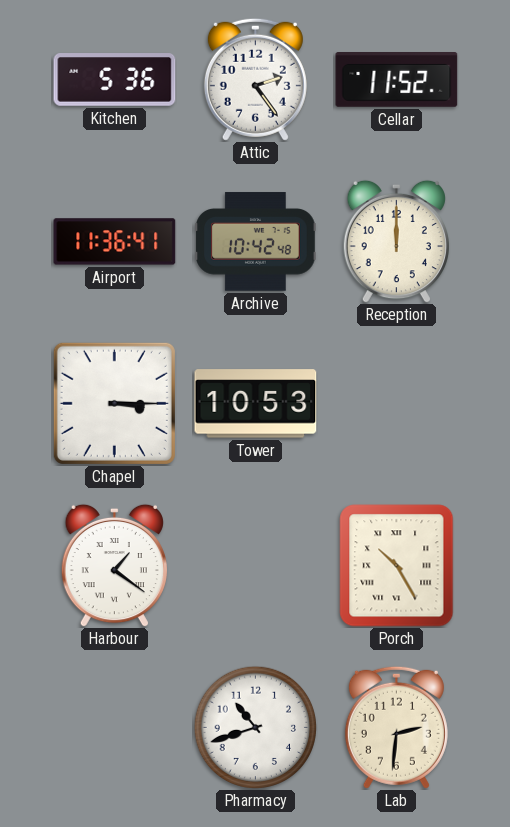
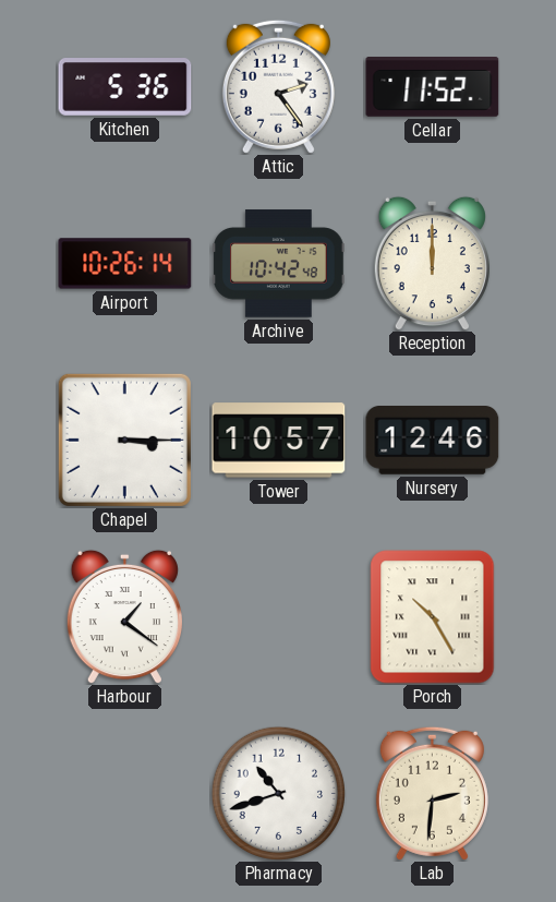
Airport: 11:36 -> 10:26 (125, 264)
Tower: 10:53 -> 10:57 (279, 441)
Nursery: none -> 12:46 (433, 441)
